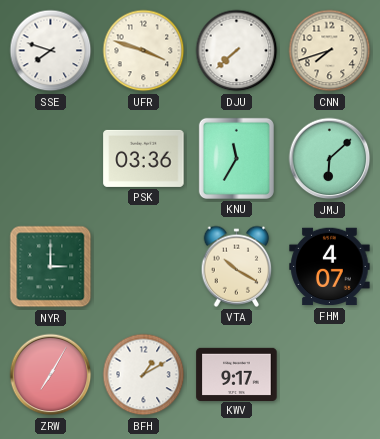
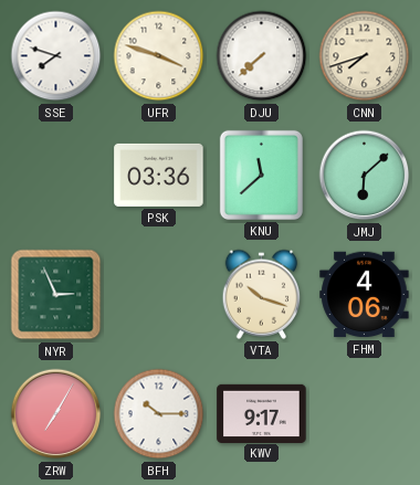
KNU: 11:35 -> 11:38 (261, 175)
NYR: 3:00 -> 2:56 (56, 295)
VTA: 10:20 -> 10:18 (262, 294)
FHM: 4:07 -> 4:06 (365, 295)
BFH: 1:10 -> 10:15 (159, 414)
